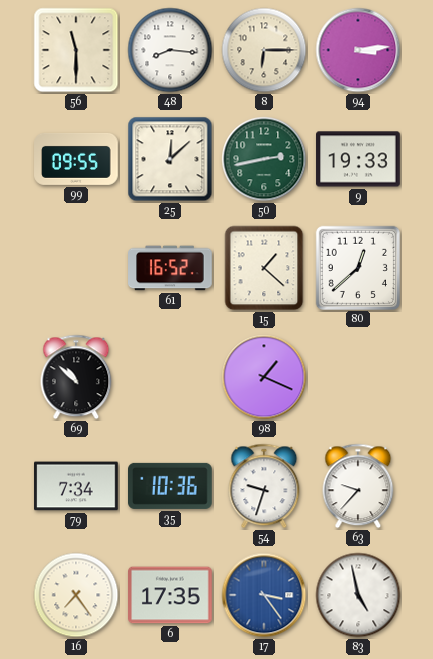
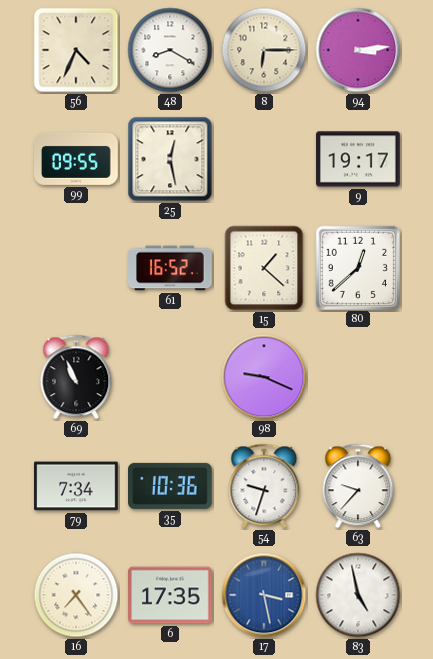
56: 11:30 -> 4:34 (76, 50)
48: 8:16 -> 8:20 (170, 50)
25: 12:08 -> 12:28 (170, 159)
50: 2:43 -> none (264, 159)
9: 19:33 -> 19:17 (358, 159)
69: 10:52 -> 10:56 (76, 377)
98: 1:19 -> 9:19 (264, 377)
17: 3:24 -> 3:28 (264, 595)
